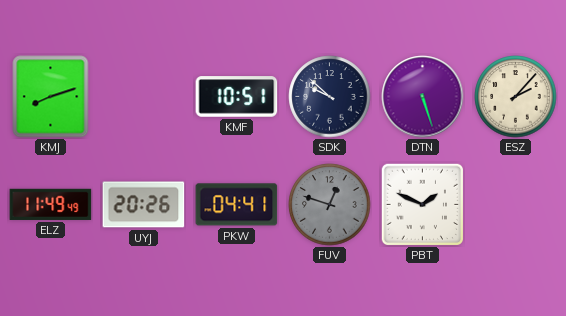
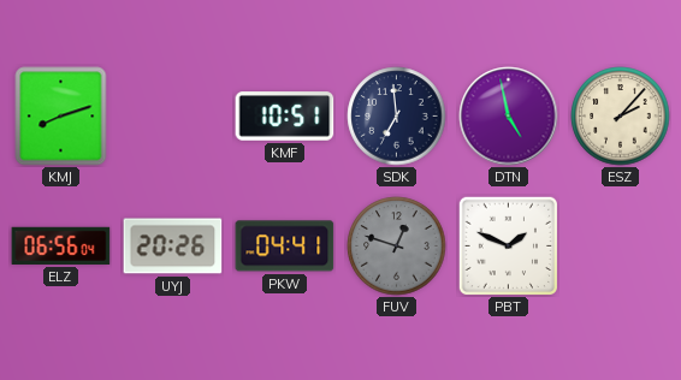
SDK: 9:52 -> 6:59 (397, 117)
DTN: 5:27 -> 4:58 (509, 117)
ELZ: 11:49 -> 06:56 (61, 245)
